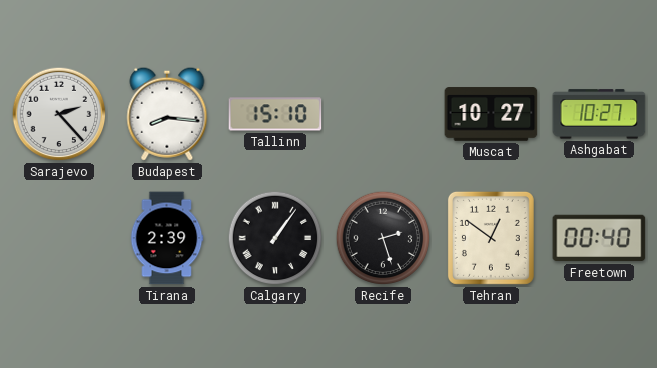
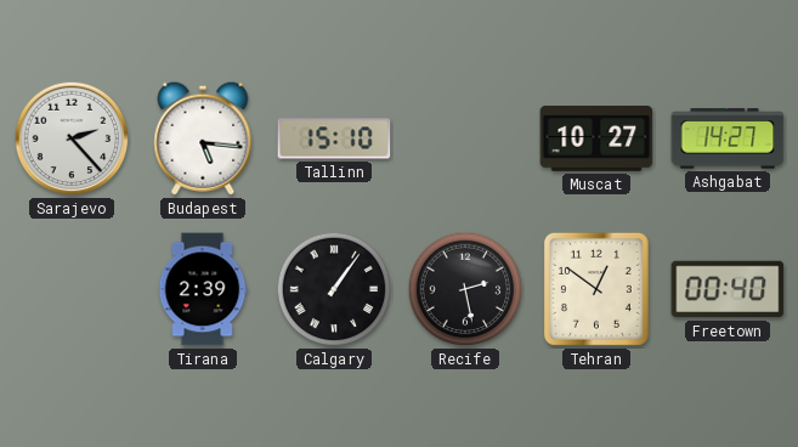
Budapest: 8:16 -> 5:16 (203, 138)
Ashgabat: 10:27 -> 14:27 (728, 138)
Recife: 2:27 -> 2:28 (465, 289)
